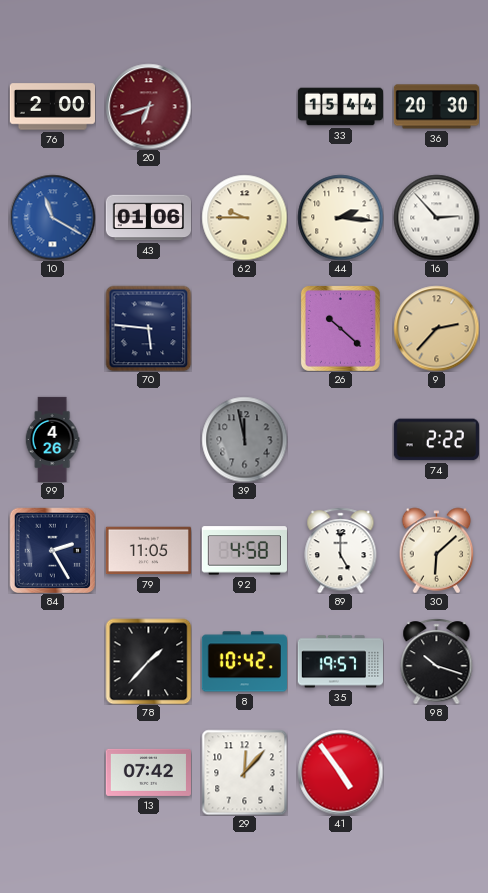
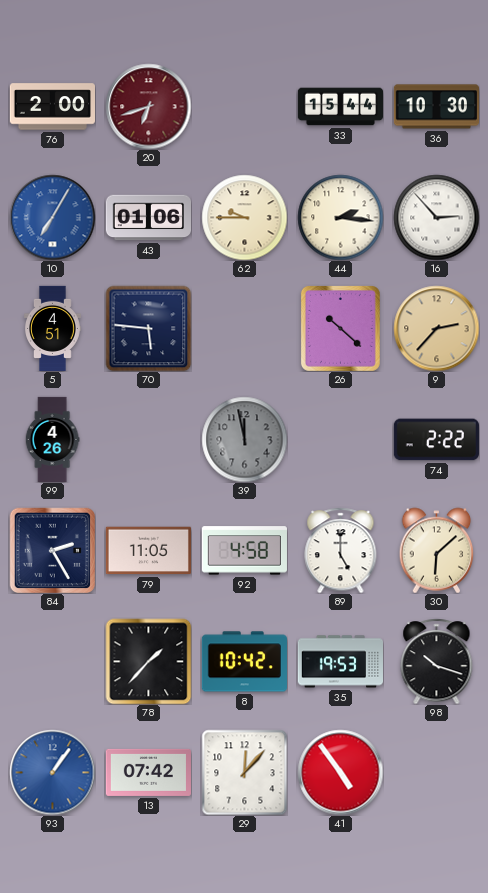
36: 20:30 -> 10:30 (436, 107)
10: 11:20 -> 7:05 (52, 217)
5: none -> 4:51 (53, 328)
35: 19:57 -> 19:53 (340, 662)
93: none -> 1:06 (52, 772)
